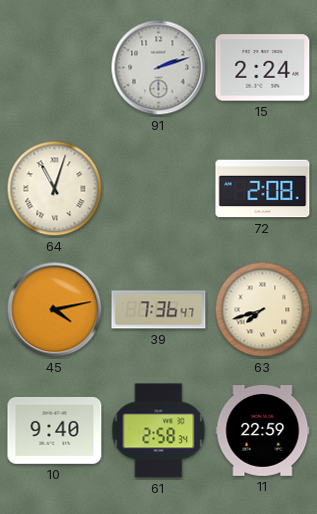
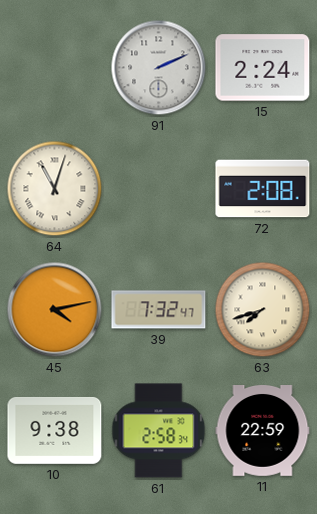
91: 2:12 -> 2:11 (159, 68)
39: 7:36 -> 7:32 (159, 310)
10: 9:40 -> 9:38 (55, 430)
